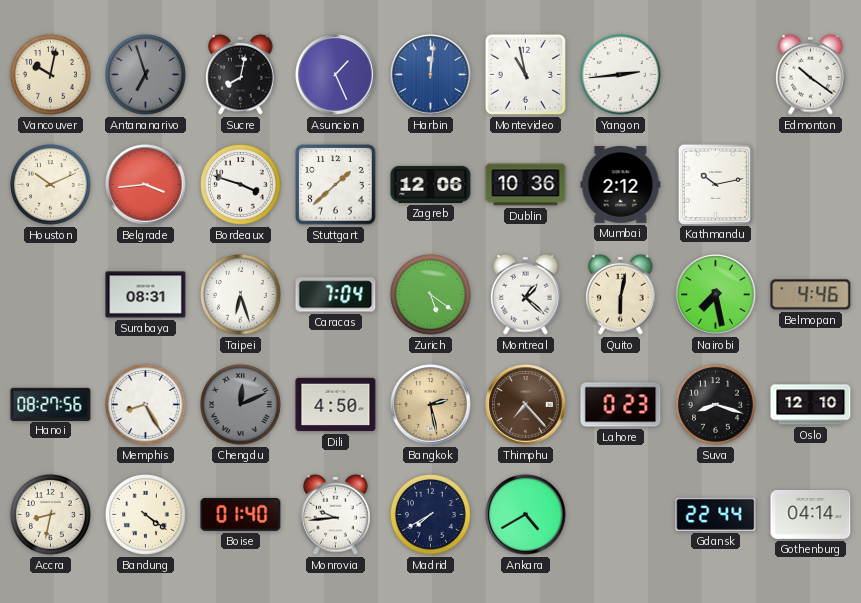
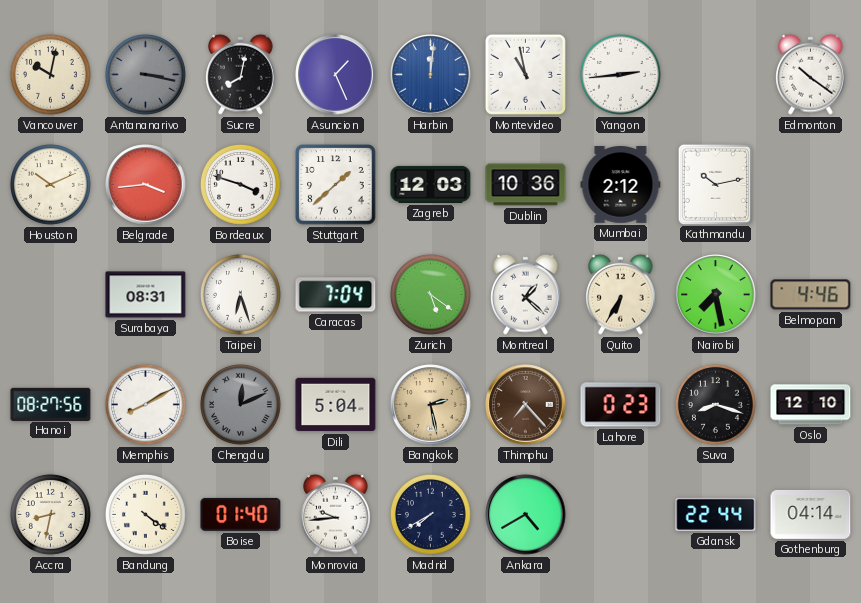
Antananarivo: 6:57 -> 3:17 (146, 75)
Zagreb: 12:06 -> 12:03 (431, 184)
Quito: 6:02 -> 6:35 (621, 294)
Memphis: 8:25 -> 8:10 (146, 405)
Dili: 4:50 -> 5:04 (336, 405)
